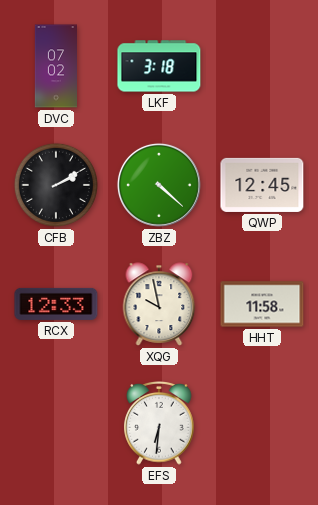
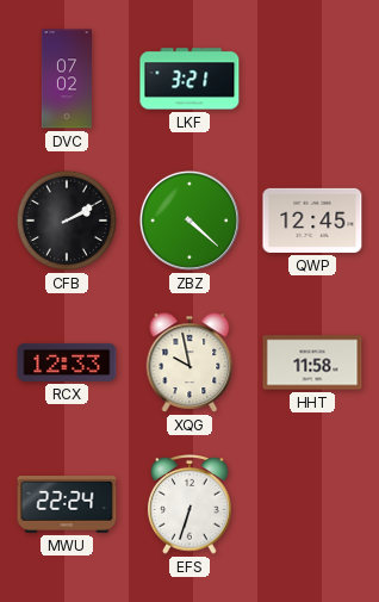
LKF: 3:18 -> 3:21 (189, 79)
MWU: none -> 22:24 (67, 504)
EFS: 6:31 -> 6:33 (189, 505)
